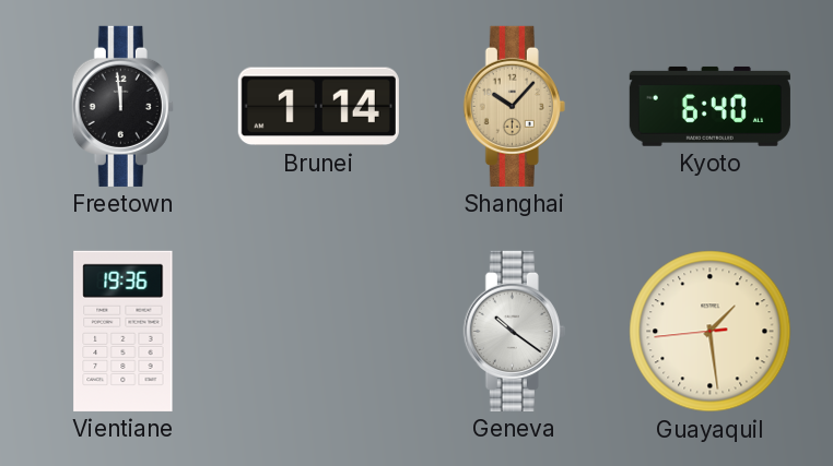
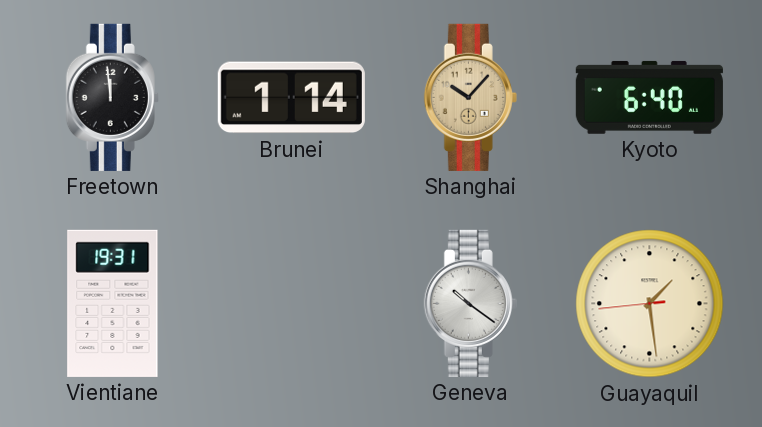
Vientiane: 19:36 -> 19:31 (113, 303)
